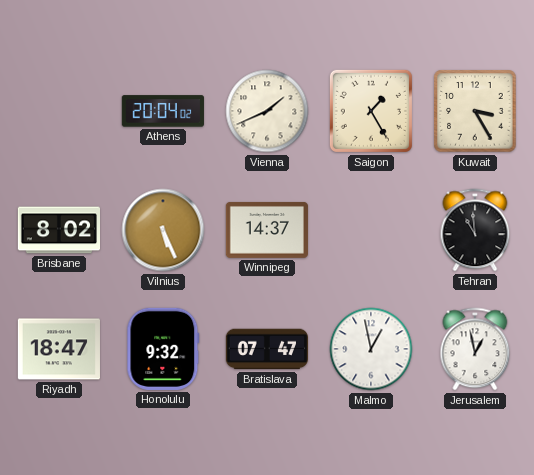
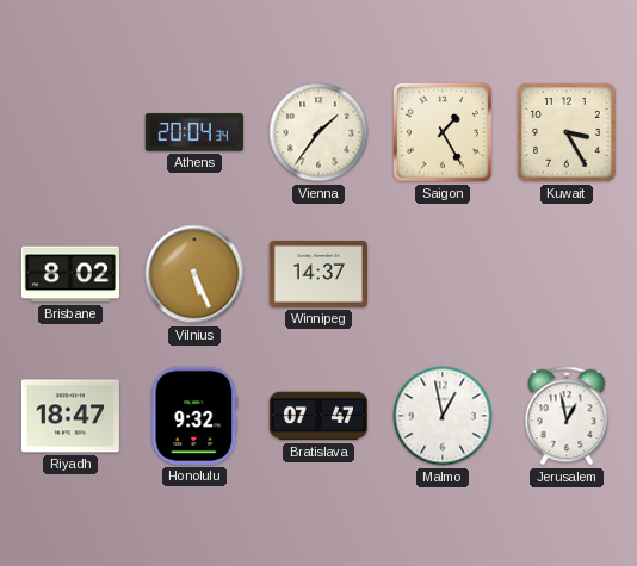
Athens: 20:04:02 -> 20:04:34 (194, 132)
Vienna: 1:41 -> 1:36 (318, 132)
Tehran: 10:59 -> none (475, 230)
